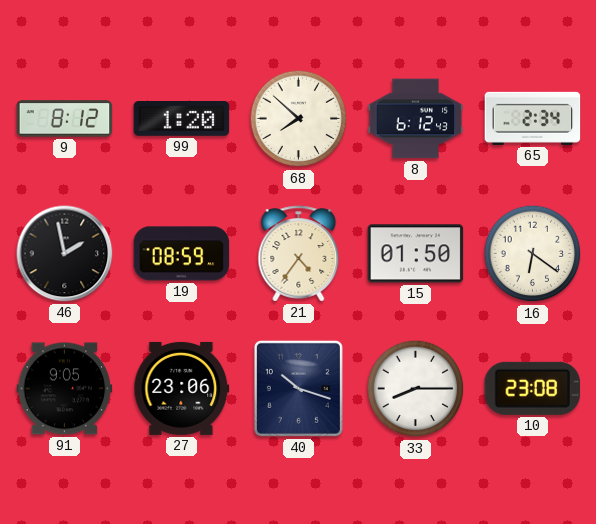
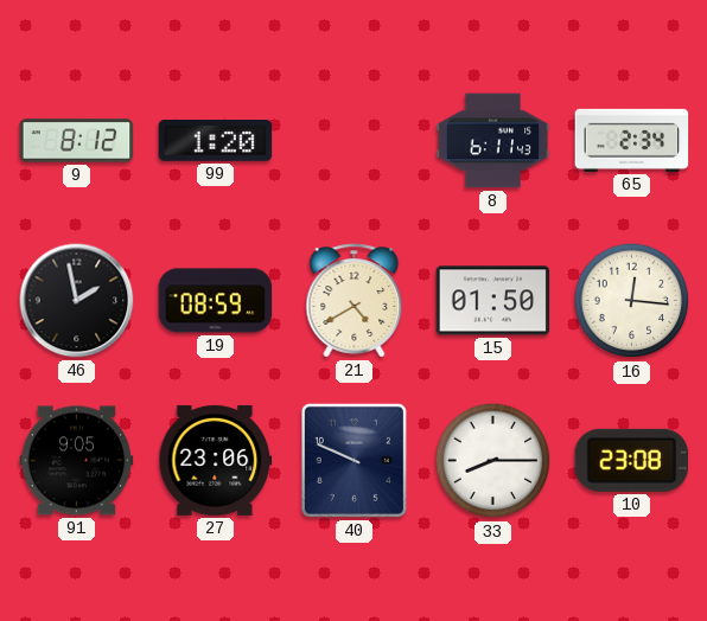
68: 7:52 -> none (299, 119)
8: 6:12 -> 6:11 (493, 141)
21: 4:36 -> 4:40 (355, 301)
16: 6:21 -> 12:16 (632, 301)
40: 10:18 -> 9:49 (353, 460)
